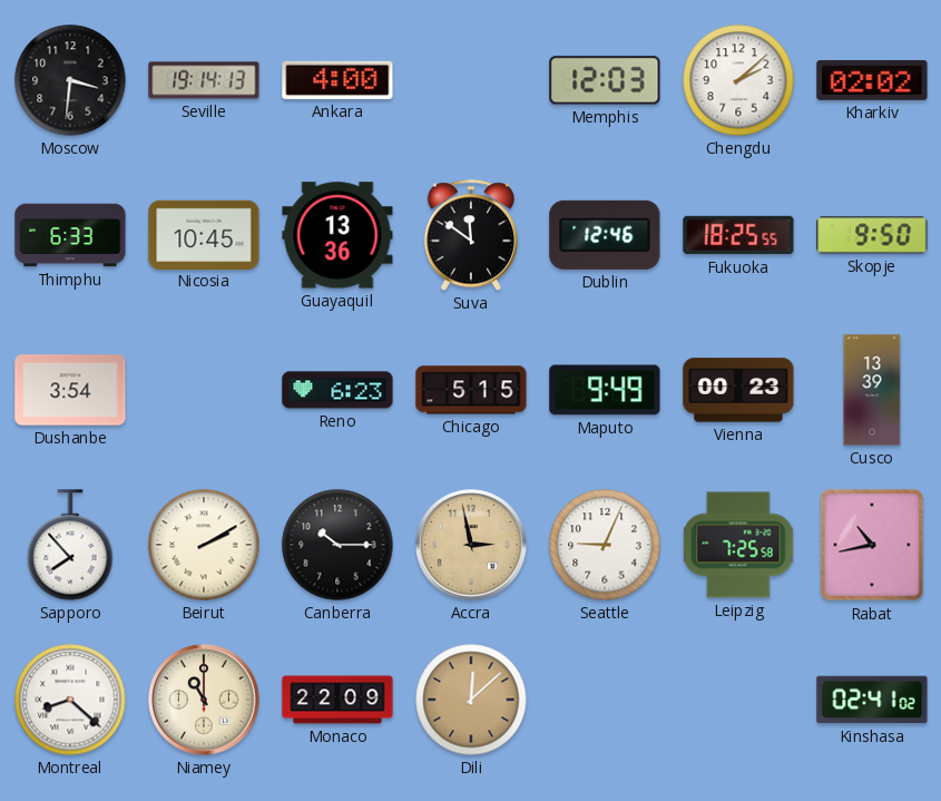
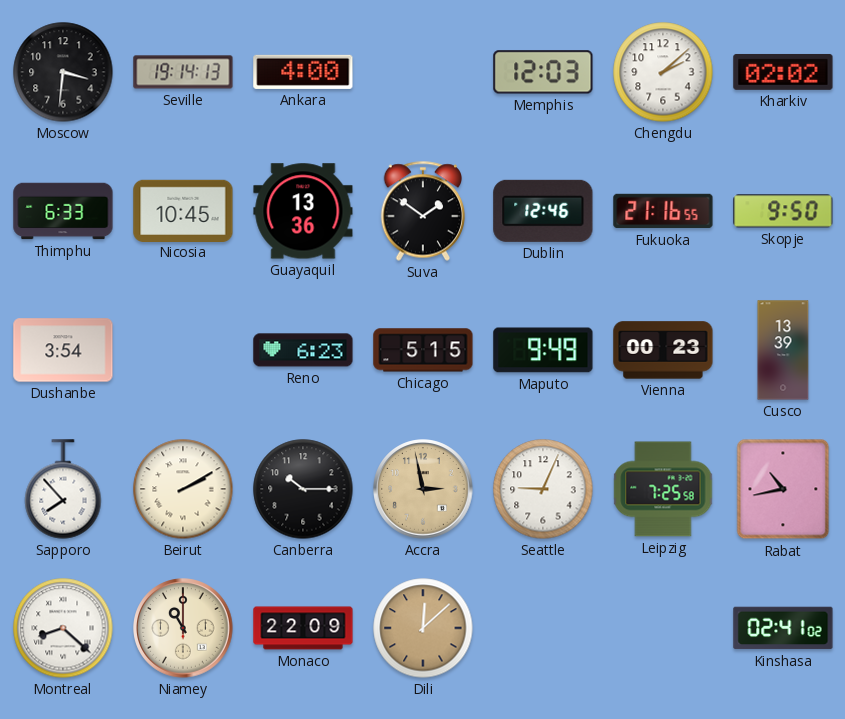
Suva: 11:51 -> 1:51 (423, 211)
Fukuoka: 18:25 -> 21:16 (663, 211)
